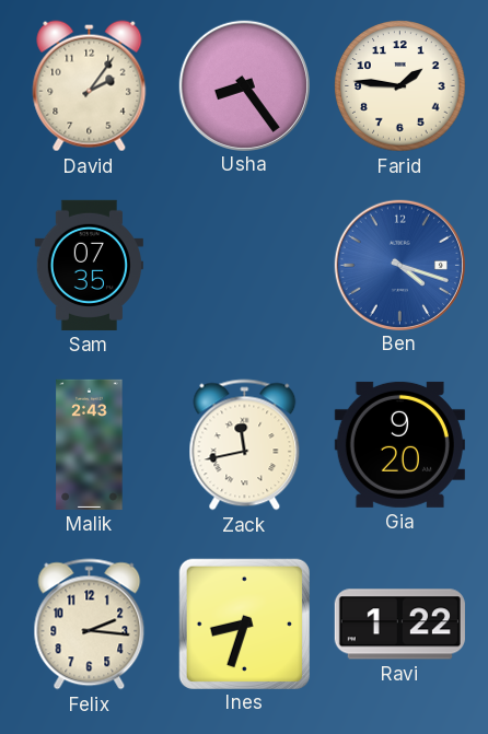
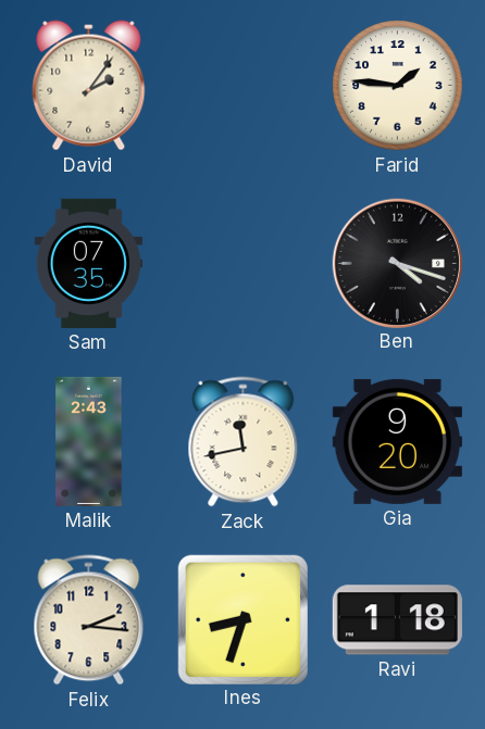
Usha: 8:24 -> none (244, 85)
Ben dial: blue -> black (397, 263)
Ravi: 1:22 -> 1:18 (397, 620)
